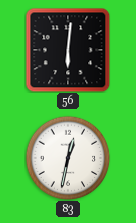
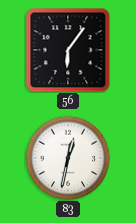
56: 6:01 -> 6:06 (68, 50)
